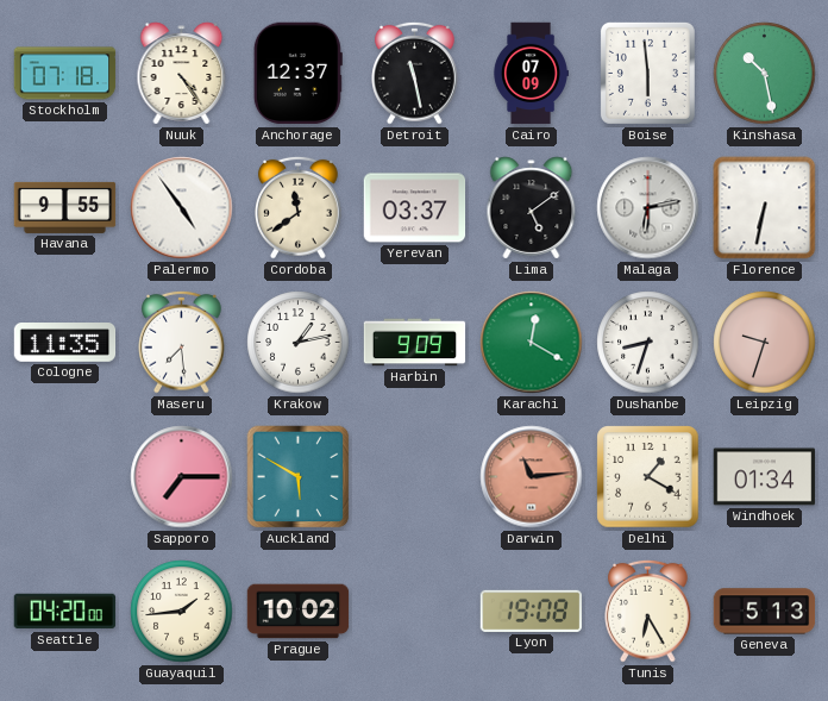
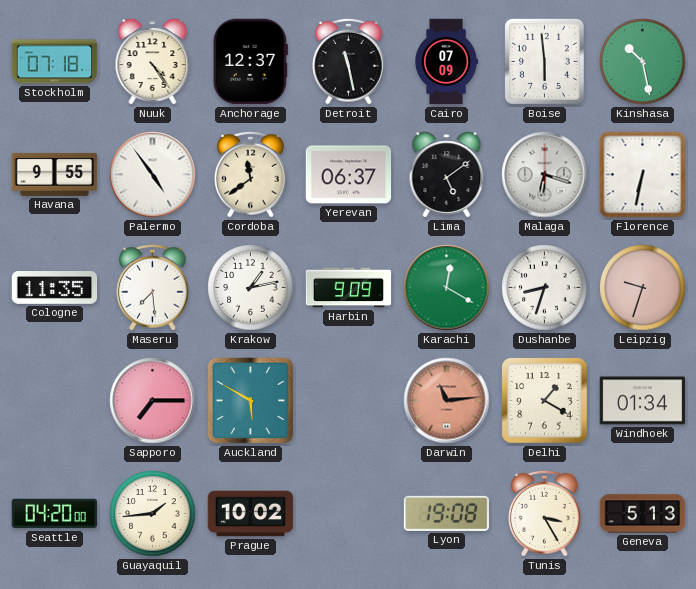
Yerevan: 03:37 -> 06:37 (349, 175)
Malaga: 6:13 -> 6:18 (545, 175)
Tunis: 6:25 -> 3:25 (545, 513)
